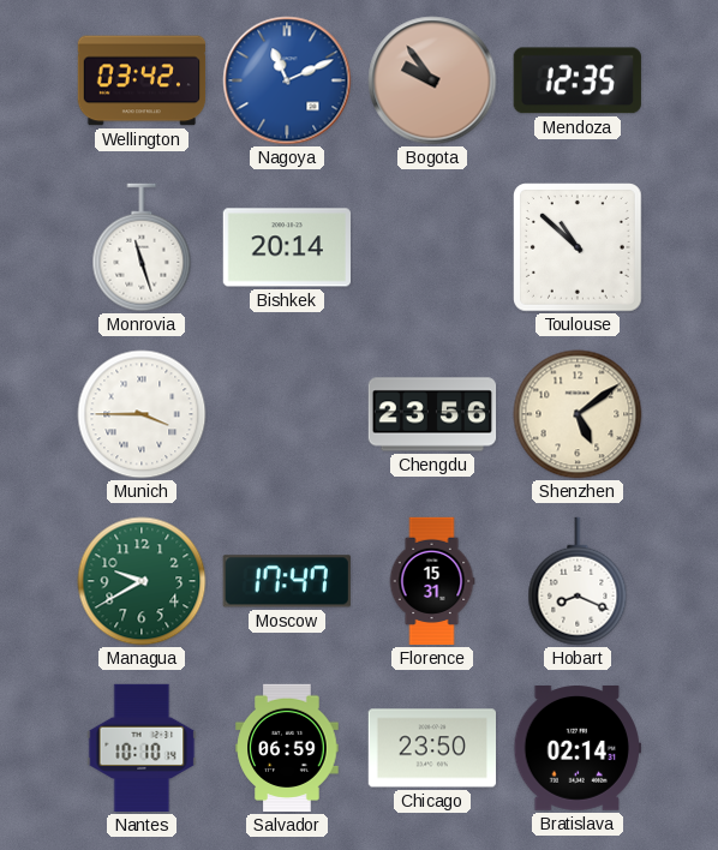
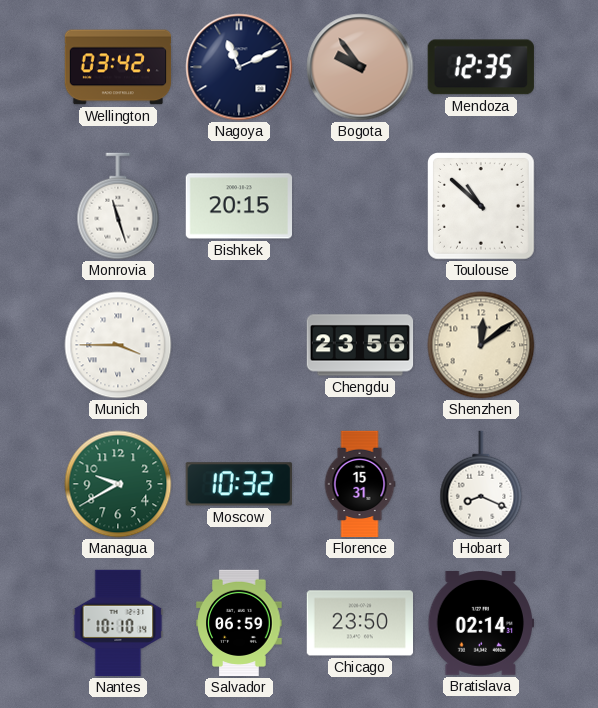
Nagoya dial: blue -> navy (239, 67)
Bishkek: 20:14 -> 20:15 (238, 206)
Shenzhen: 5:09 -> 12:09 (481, 345)
Moscow: 17:47 -> 10:32 (239, 484)
